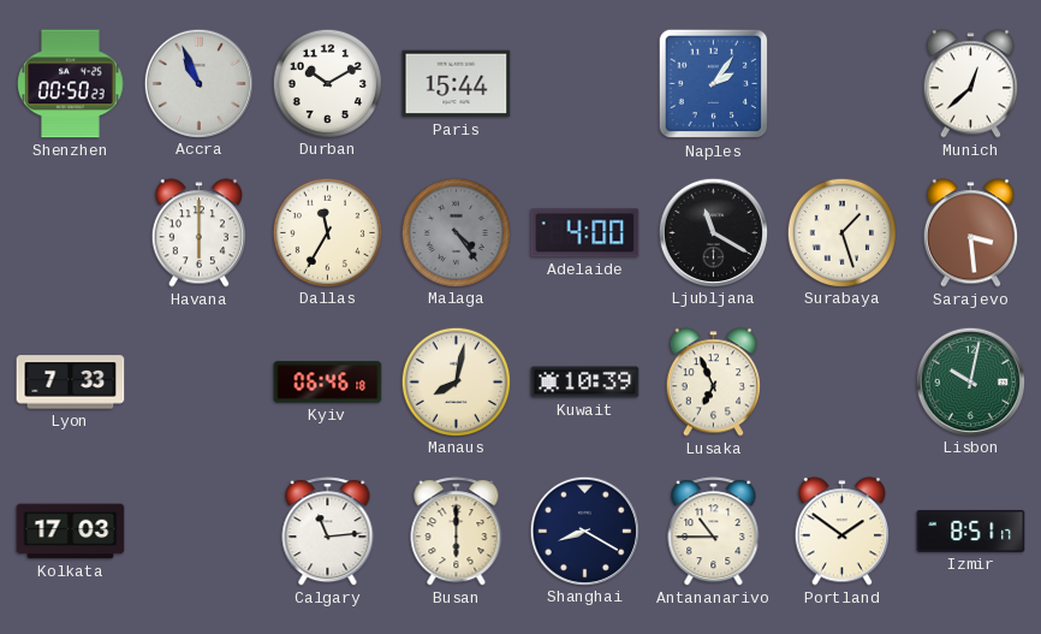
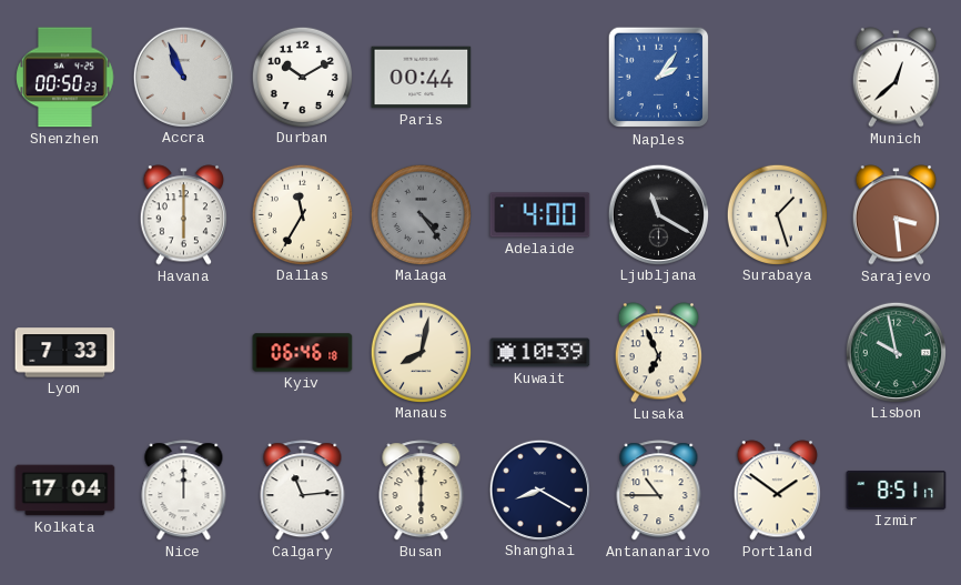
Paris: 15:44 -> 00:44 (422, 78)
Lisbon: 10:02 -> 9:58 (896, 352)
Kolkata: 17:03 -> 17:04 (65, 491)
Nice: none -> 12:00 (184, 491)
